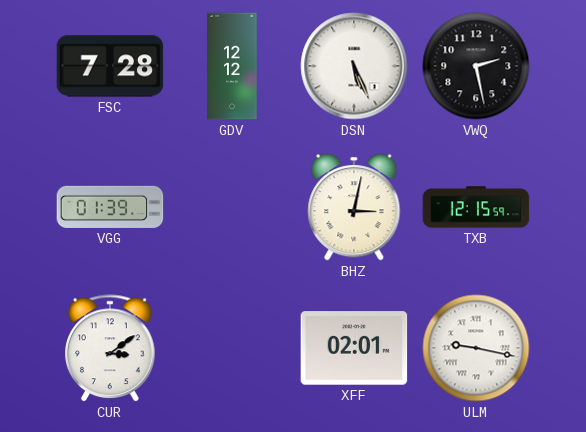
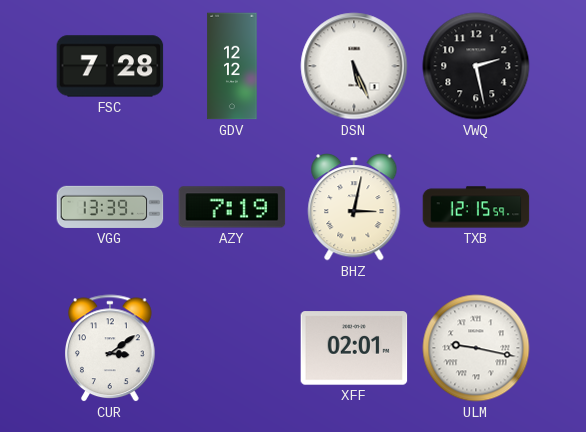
VGG: 01:39 -> 13:39 (110, 207)
AZY: none -> 7:19 (232, 207)
